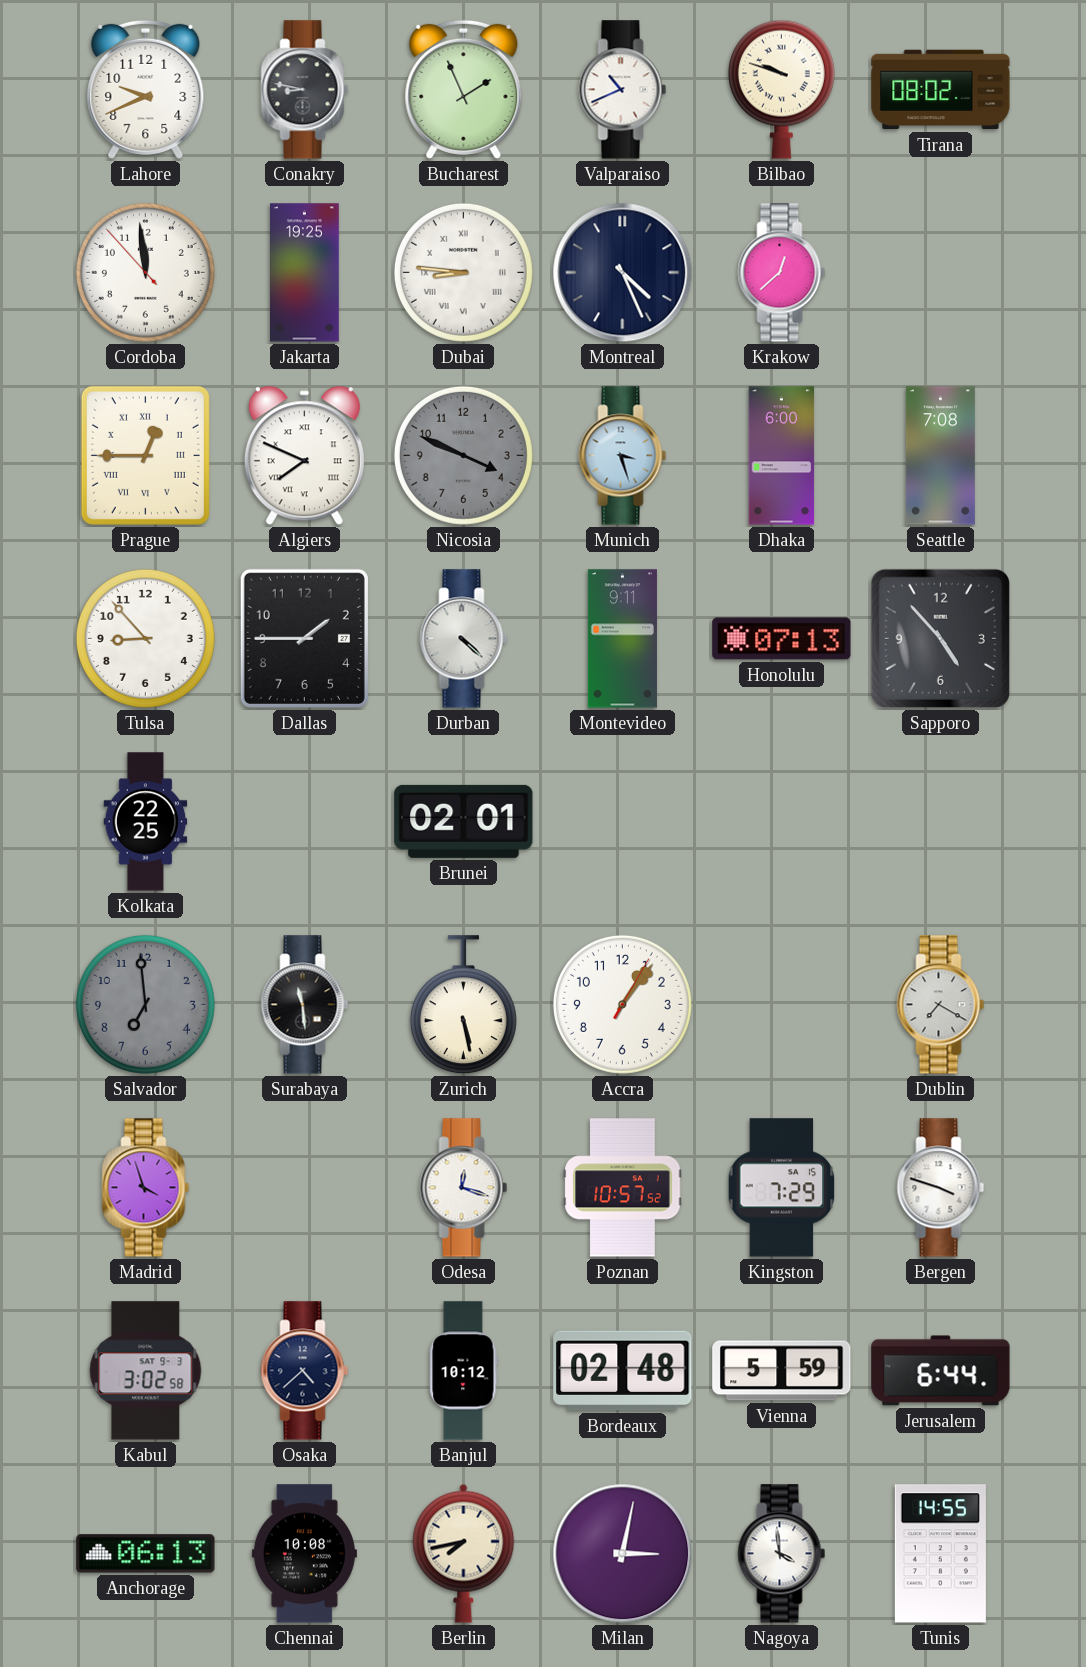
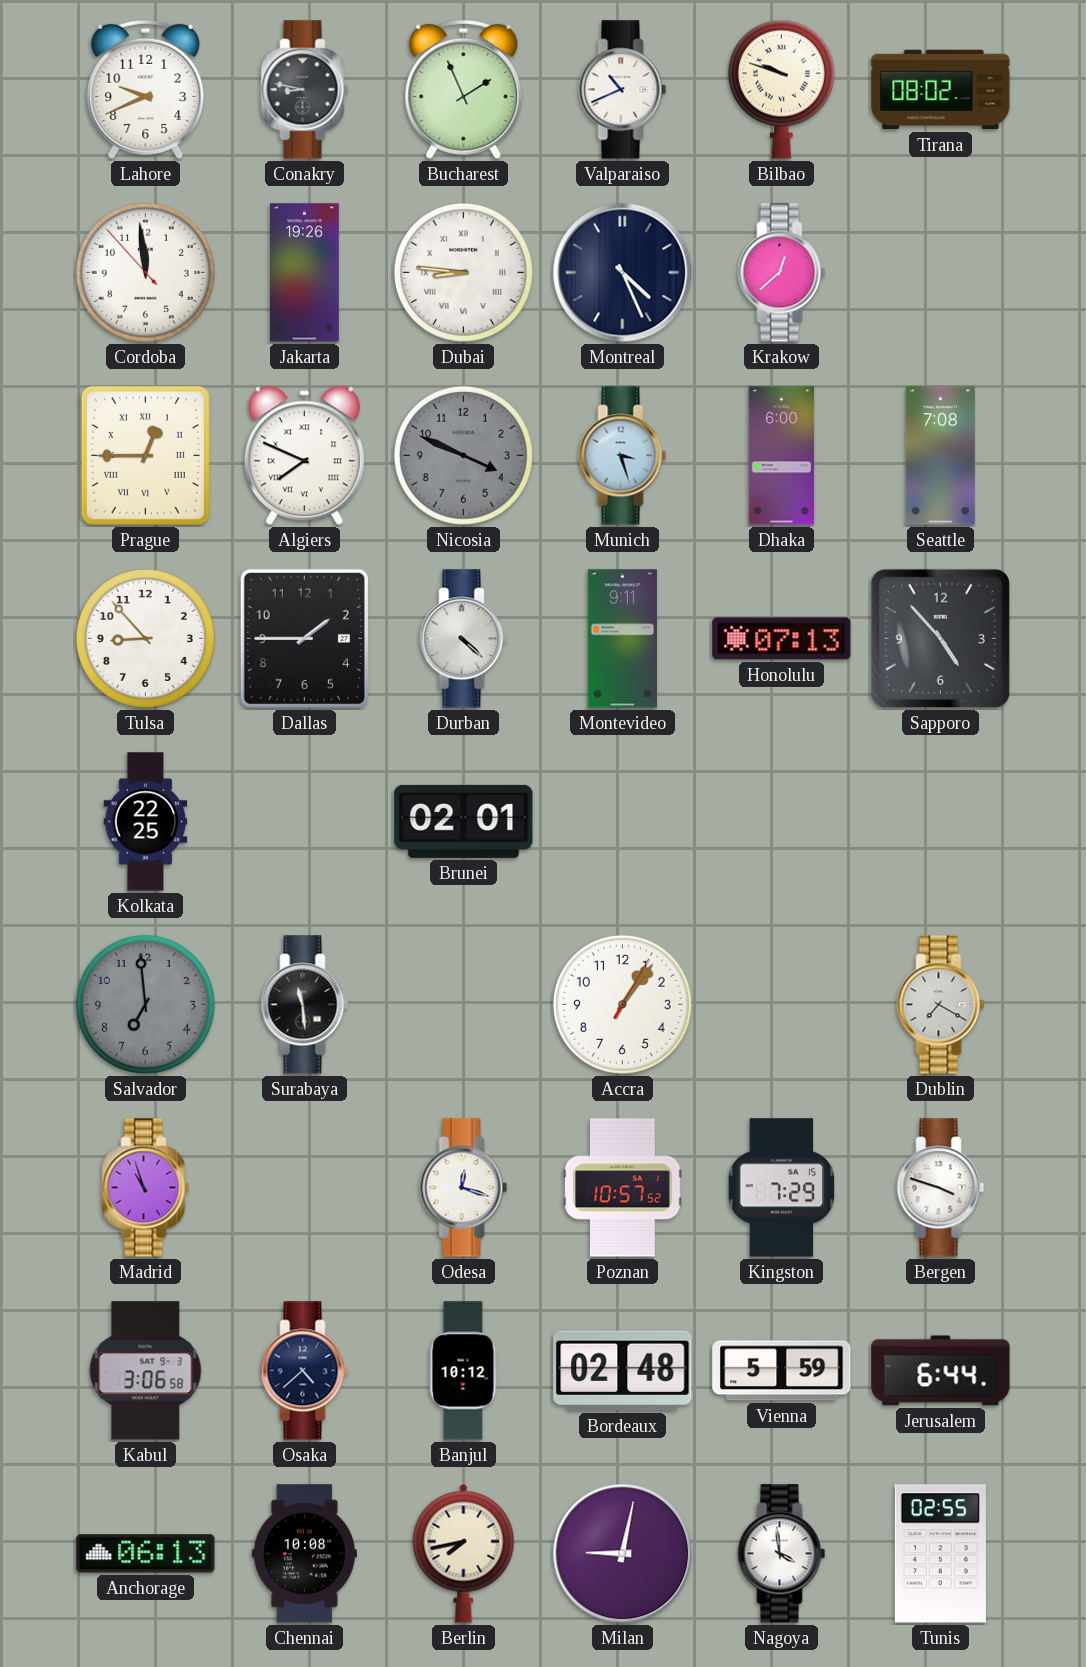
Jakarta: 19:25 -> 19:26 (305, 273)
Zurich: 5:28 -> none (463, 1005)
Madrid: 3:57 -> 10:57 (146, 1188)
Kabul: 3:02 -> 3:06 (146, 1371)
Milan: 3:02 -> 9:02 (623, 1554)
Tunis: 14:55 -> 02:55 (940, 1554)
